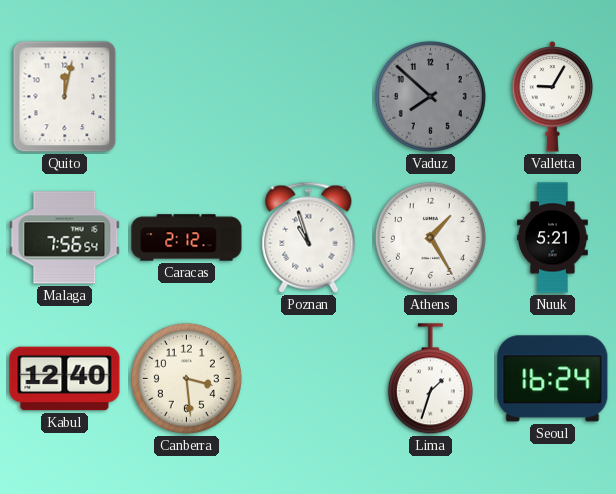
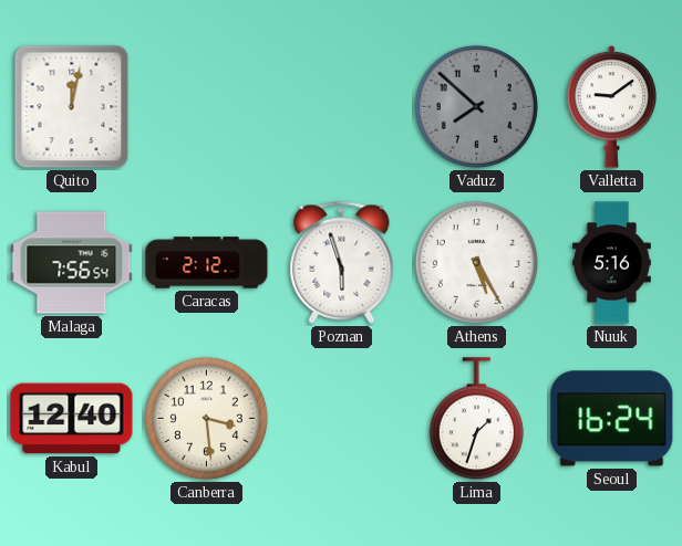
Valletta: 9:05 -> 9:09 (612, 107)
Poznan: 10:57 -> 5:57 (342, 262)
Athens: 1:25 -> 5:25 (476, 262)
Nuuk: 5:21 -> 5:16 (612, 263)
